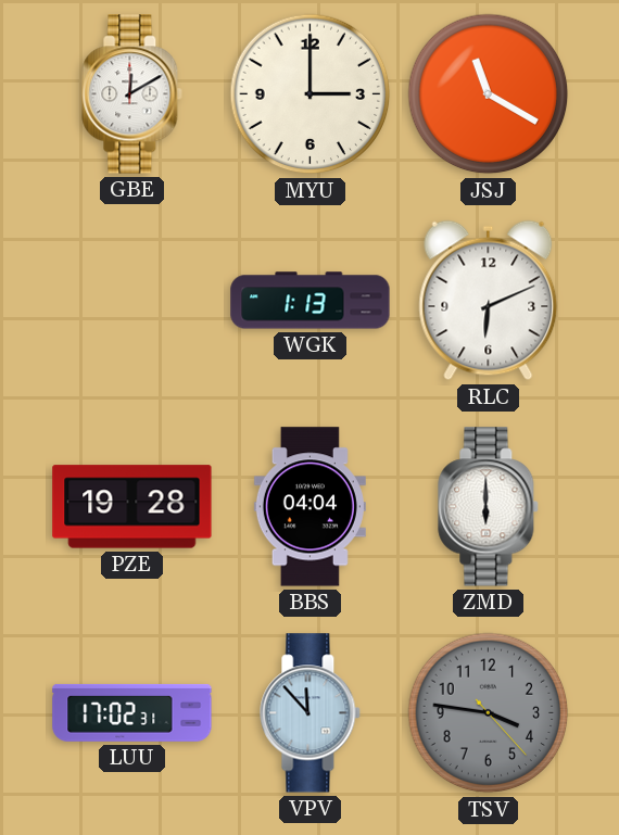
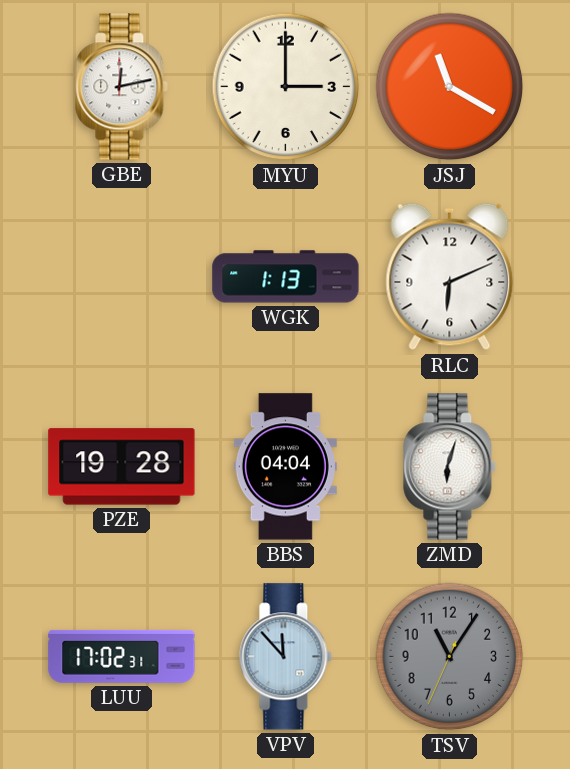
GBE: 12:10 -> 12:13 (122, 87)
ZMD: 6:00 -> 6:03 (450, 467)
TSV: 3:46 -> 11:05 (450, 657)
